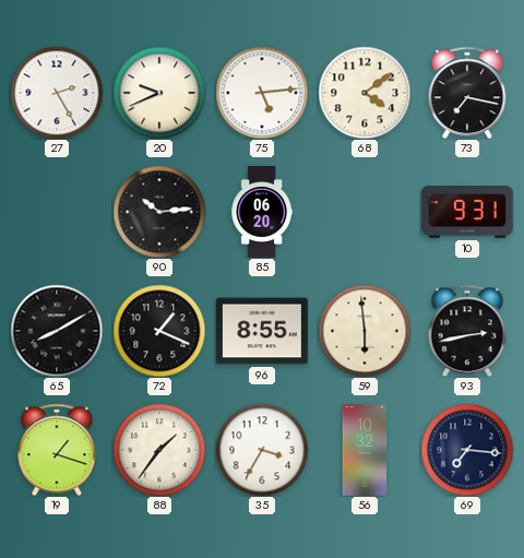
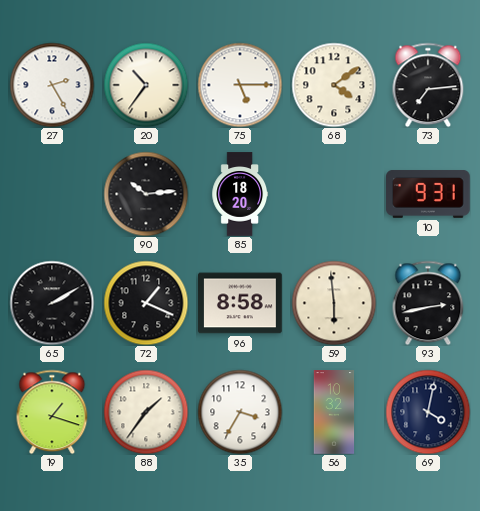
20: 9:41 -> 10:36 (146, 85)
75: 5:14 -> 5:15 (240, 85)
73: 7:17 -> 7:14 (428, 85)
85: 06:20 -> 18:20 (239, 194)
65: 8:10 -> 2:10 (52, 303)
96: 8:55 -> 8:58 (240, 303)
69: 7:16 -> 4:02 (428, 412)
